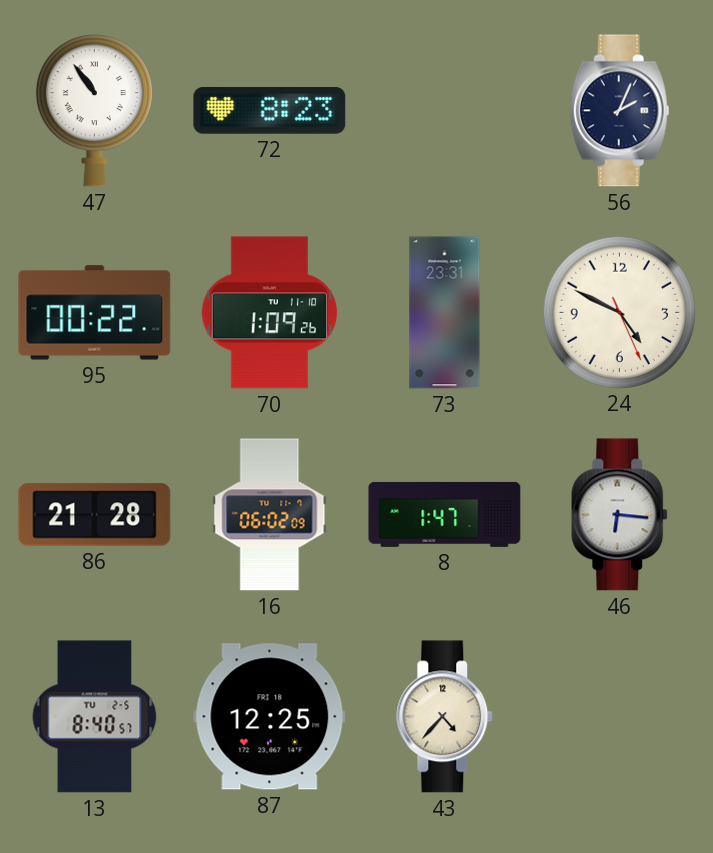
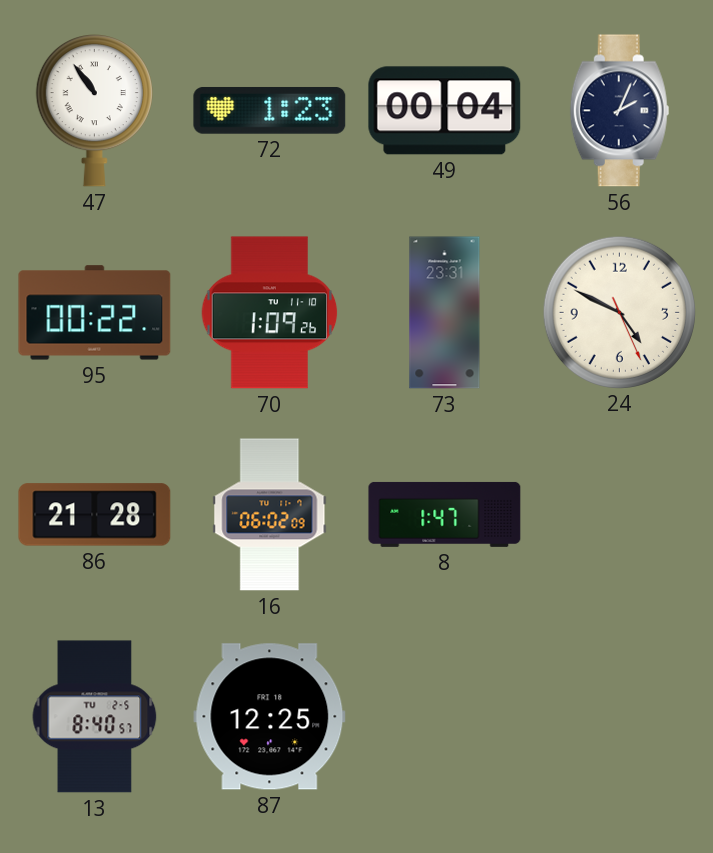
72: 8:23 -> 1:23 (270, 110)
49: none -> 00:04 (445, 111)
46: 6:16 -> none (620, 515)
43: 4:37 -> none (445, 717)
